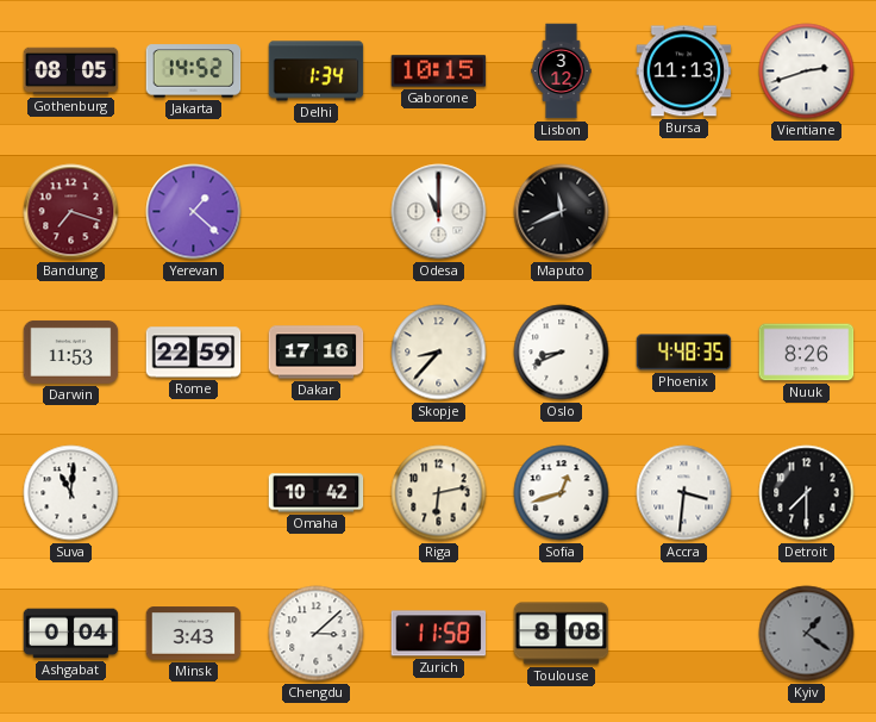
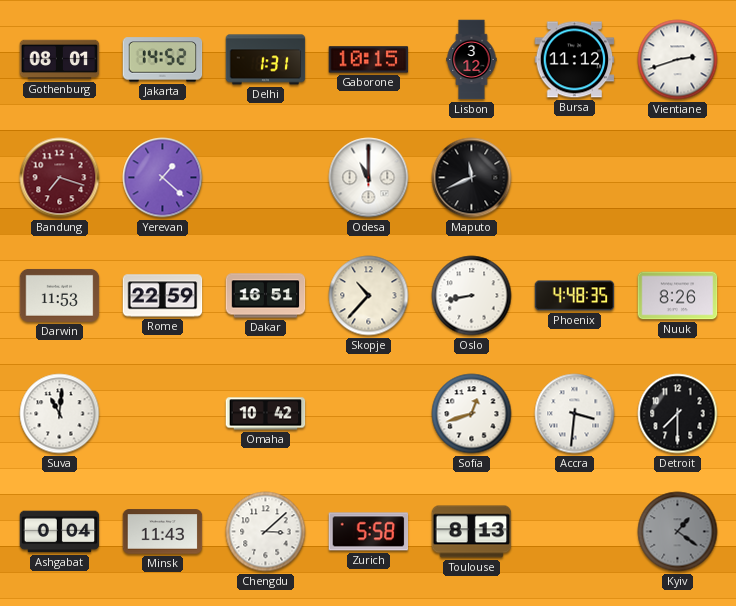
Gothenburg: 08:05 -> 08:01 (60, 60)
Delhi: 1:34 -> 1:31 (266, 60)
Bursa: 11:13 -> 11:12 (575, 60)
Dakar: 17:16 -> 16:51 (266, 296)
Skopje: 8:37 -> 10:37 (369, 296)
Oslo: 8:41 -> 8:43 (472, 296)
Riga: 6:13 -> none (439, 493)
Minsk: 3:43 -> 11:43 (163, 532)
Zurich: 11:58 -> 5:58 (369, 532)
Toulouse: 8:08 -> 8:13 (472, 532)
